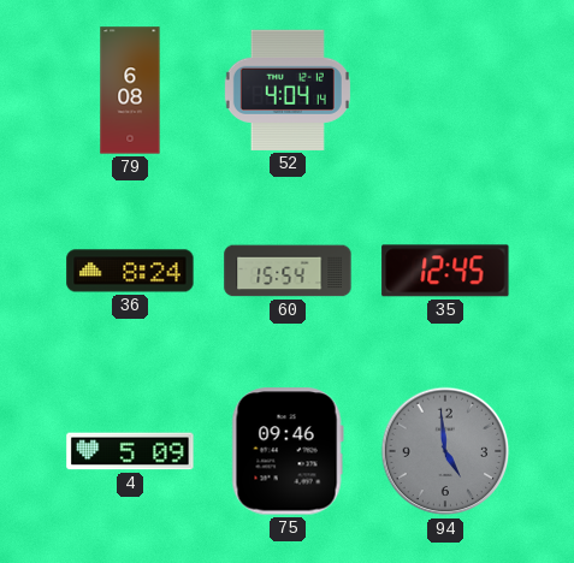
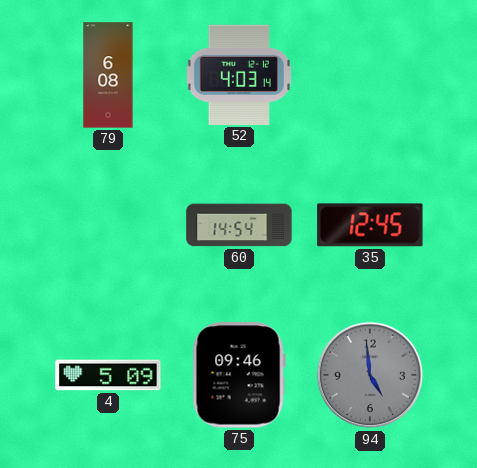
52: 4:04 -> 4:03 (239, 75)
36: 8:24 -> none (130, 271)
60: 15:54 -> 14:54 (239, 225)
